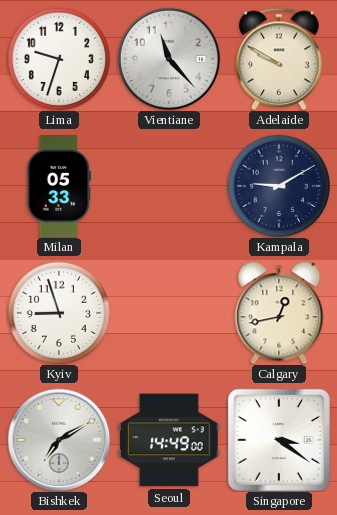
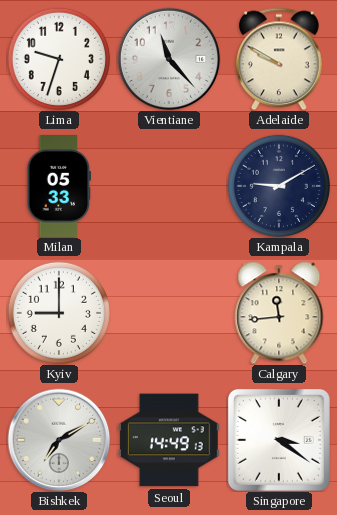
Kyiv: 8:57 -> 9:00 (59, 313)
Calgary: 12:43 -> 11:44 (279, 313)
Seoul: 14:49:00 -> 14:49:13 (170, 440)
